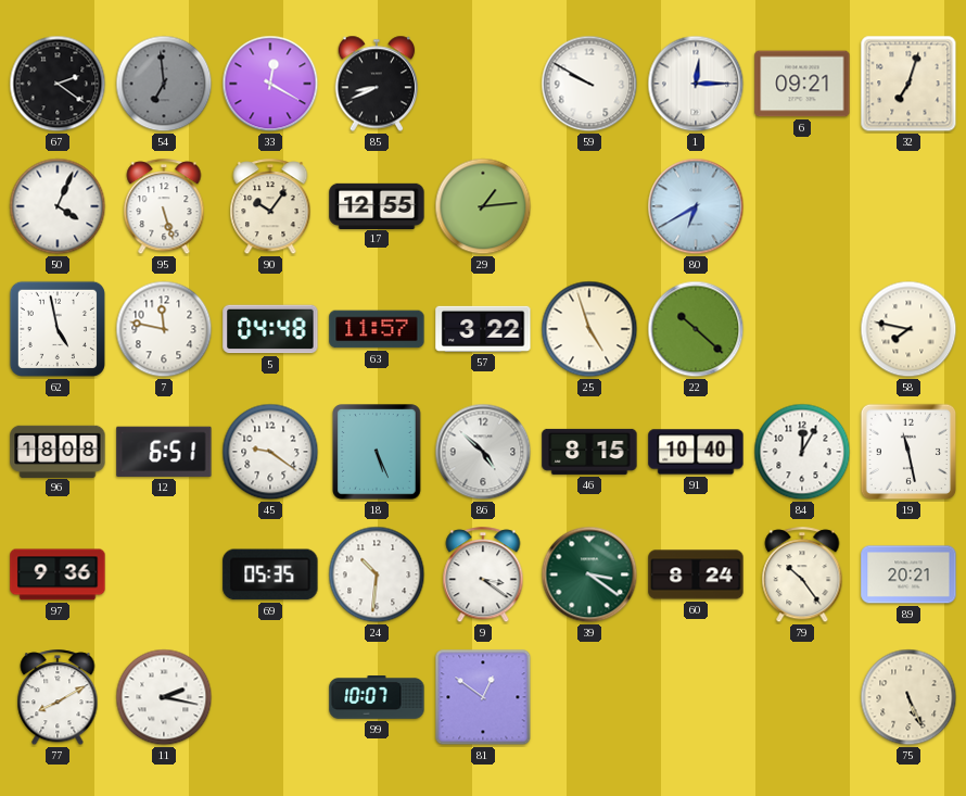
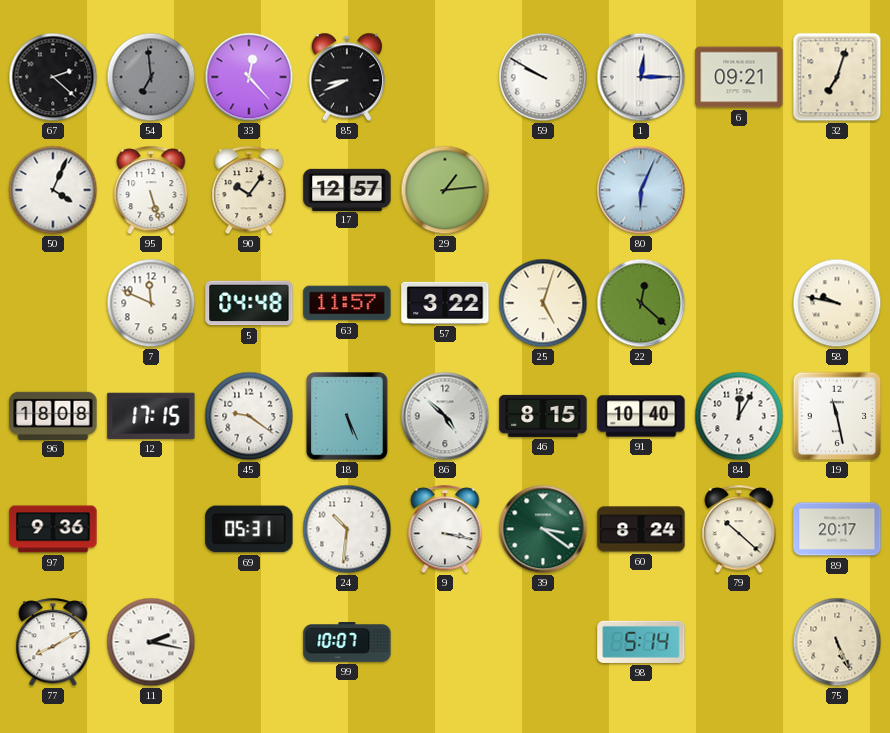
67: 2:21 -> 2:22 (53, 77)
33: 12:20 -> 12:23 (249, 77)
17: 12:55 -> 12:57 (347, 189)
80: 6:40 -> 6:04 (641, 190)
62: 4:58 -> none (58, 329)
7: 11:47 -> 11:49 (151, 303)
25: 4:57 -> 5:03 (543, 303)
22: 10:22 -> 12:22 (641, 303)
58: 7:47 -> 9:47 (837, 303)
12: 6:51 -> 17:15 (151, 416)
69: 05:35 -> 05:31 (249, 529)
9: 3:21 -> 3:17 (445, 530)
79: 10:24 -> 10:22 (739, 530)
89: 20:21 -> 20:17 (837, 529)
81: 12:51 -> none (483, 697)
98: none -> 5:14 (641, 642)
